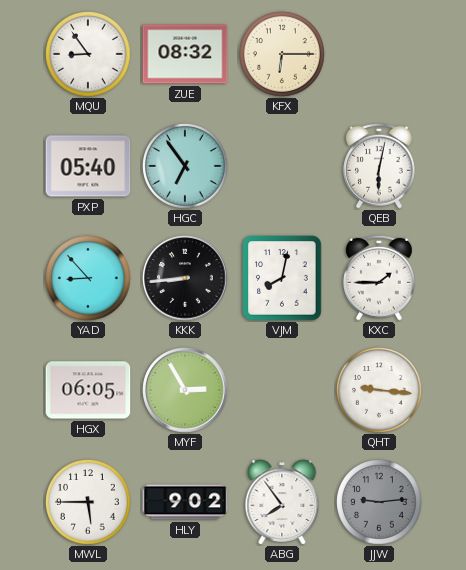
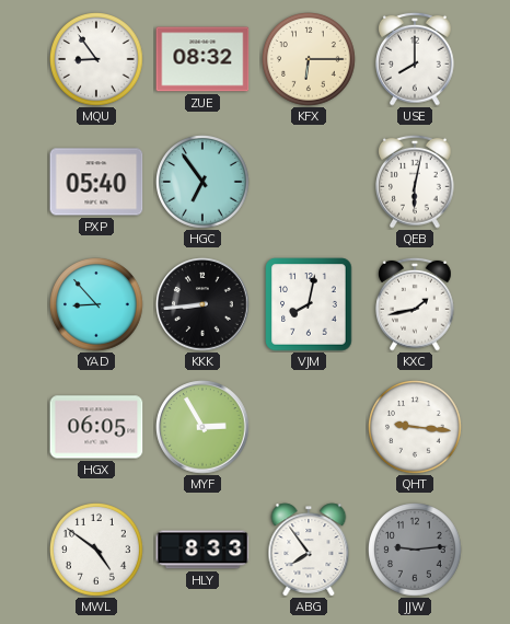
USE: none -> 8:00 (416, 59)
KXC: 1:45 -> 1:43 (416, 304)
MWL: 5:45 -> 4:51 (97, 551)
HLY: 9:02 -> 8:33 (202, 550)
